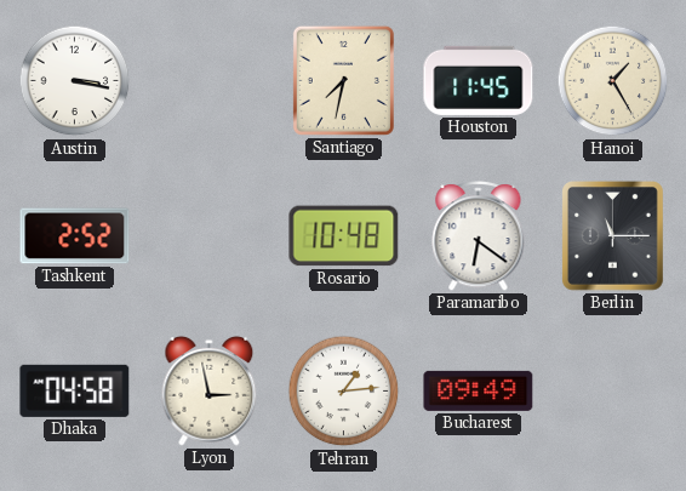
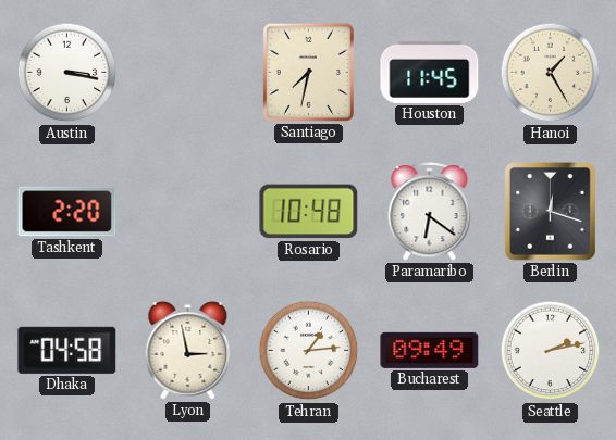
Tashkent: 2:52 -> 2:20 (67, 212)
Berlin: 11:15 -> 12:18 (551, 212)
Seattle: none -> 2:13 (551, 351)
